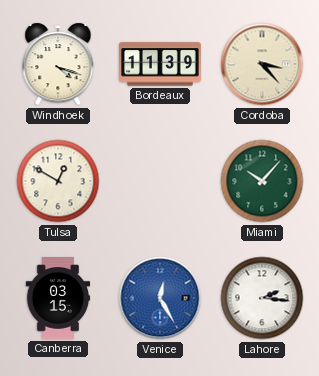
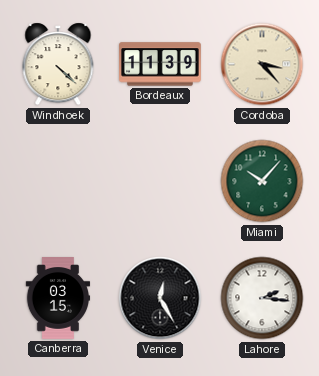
Windhoek: 4:18 -> 4:22 (58, 64)
Tulsa: 12:50 -> none (58, 181)
Venice dial: blue -> black (160, 298)
